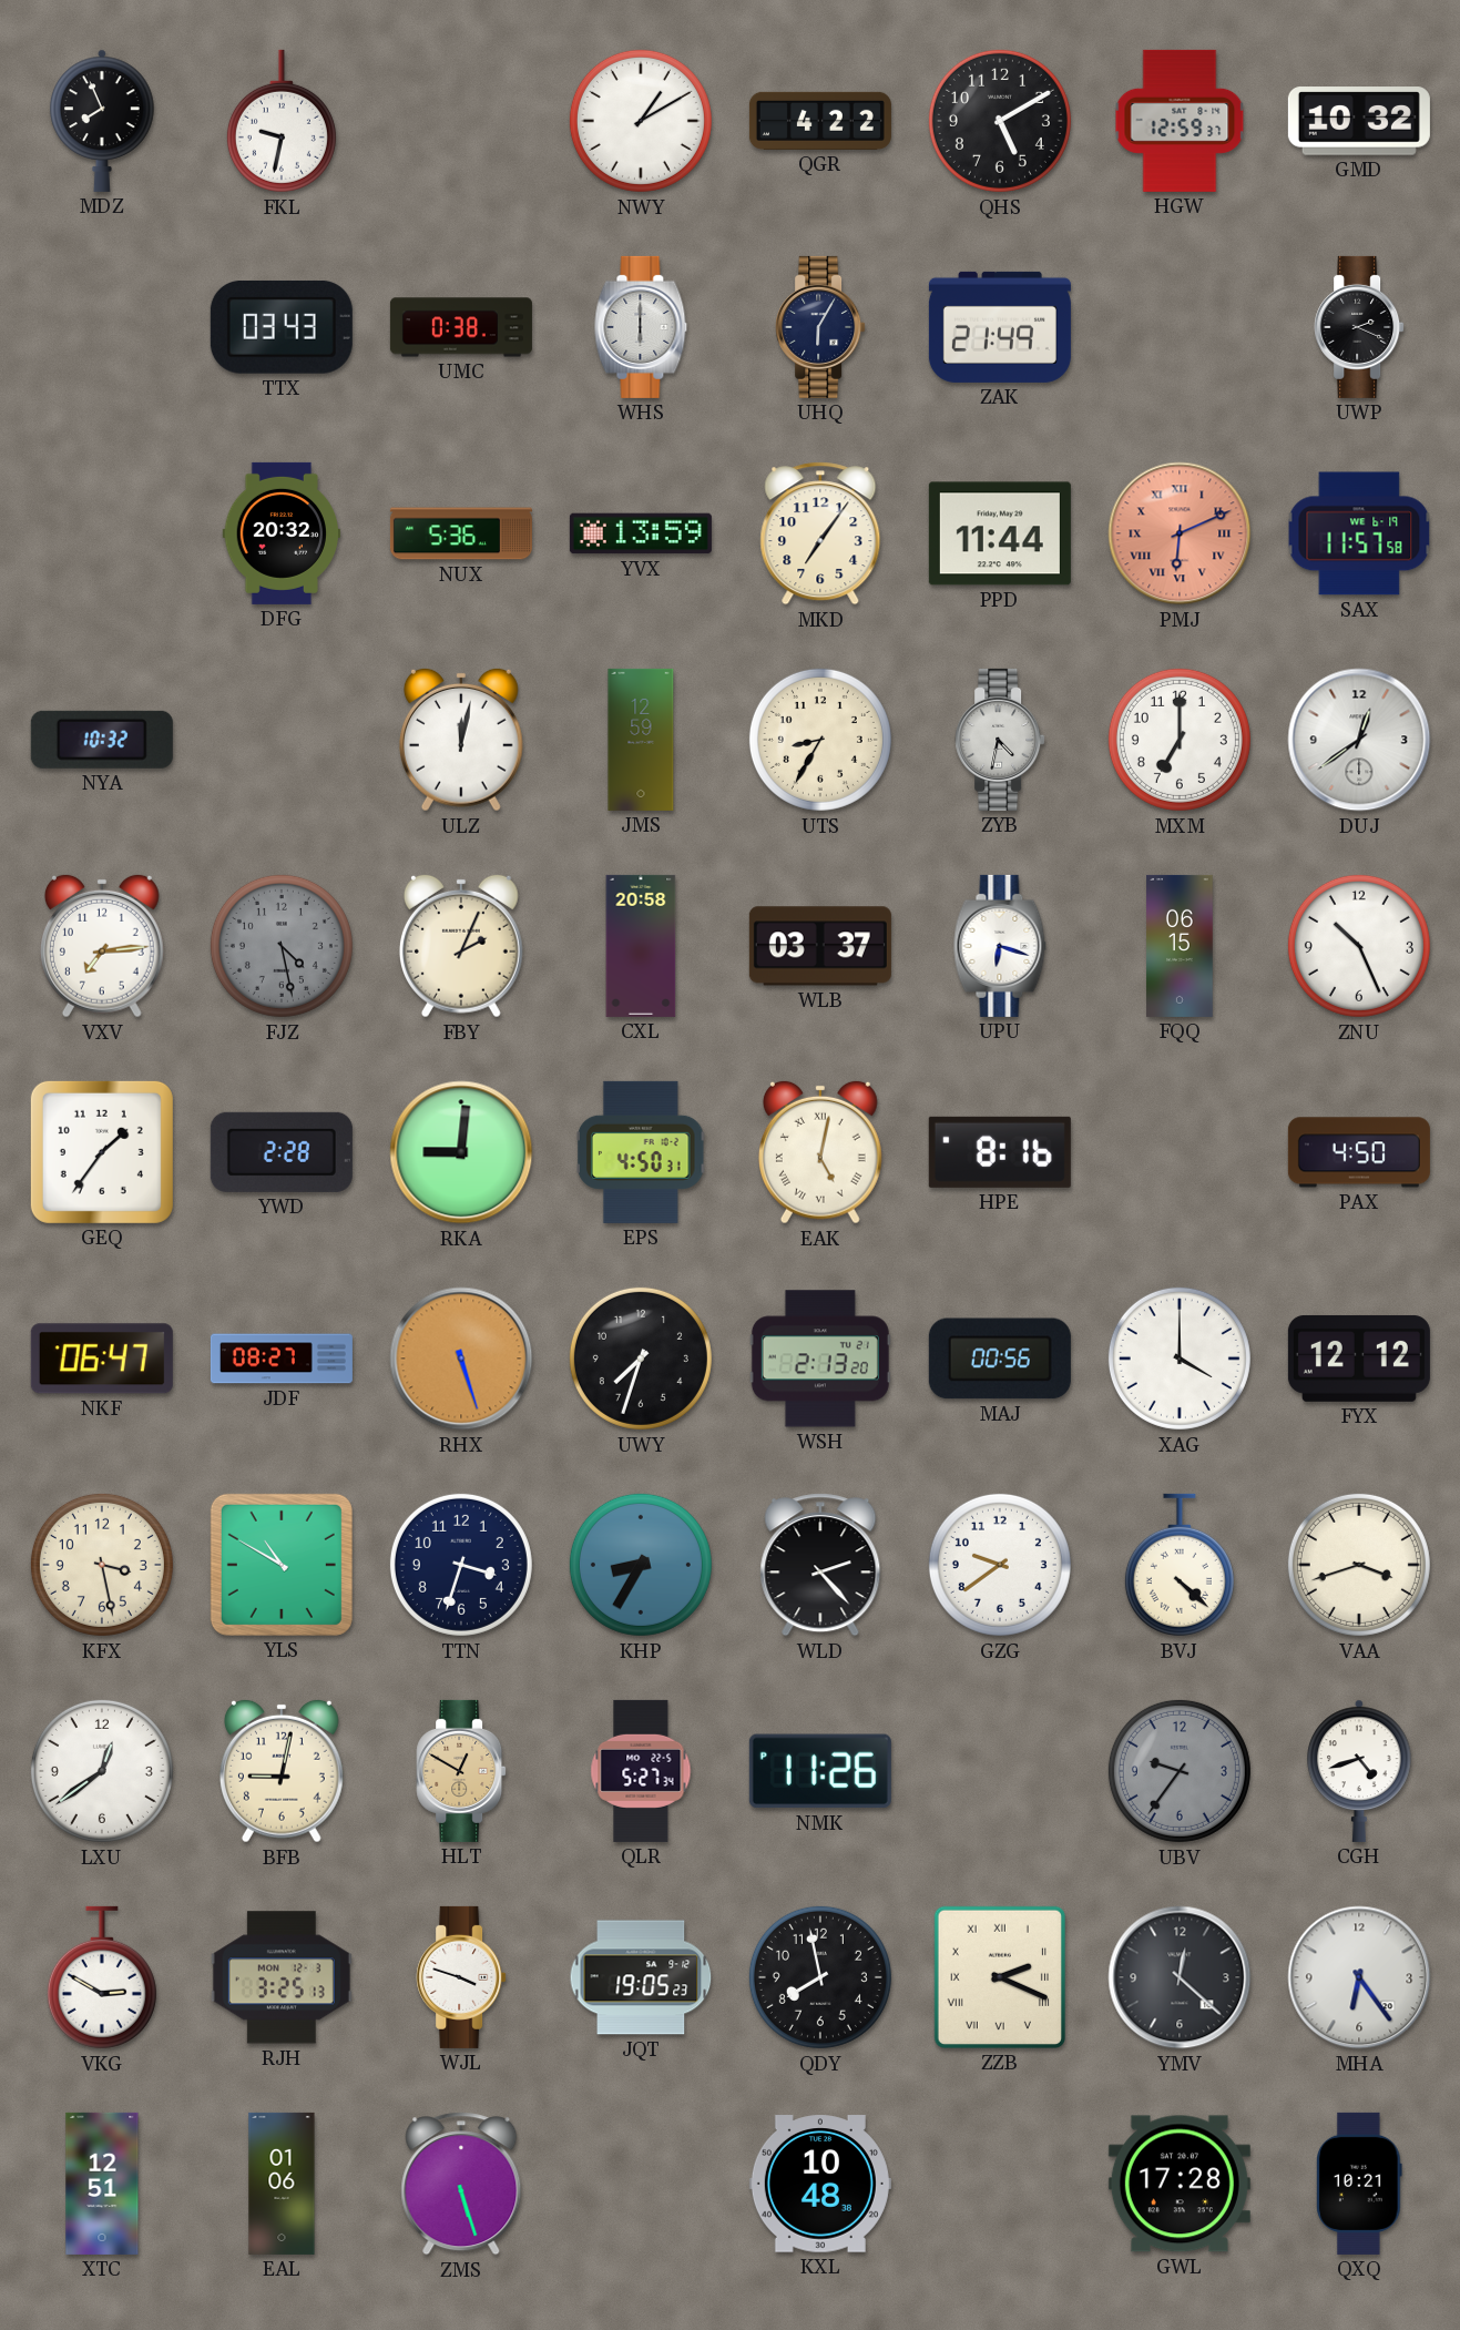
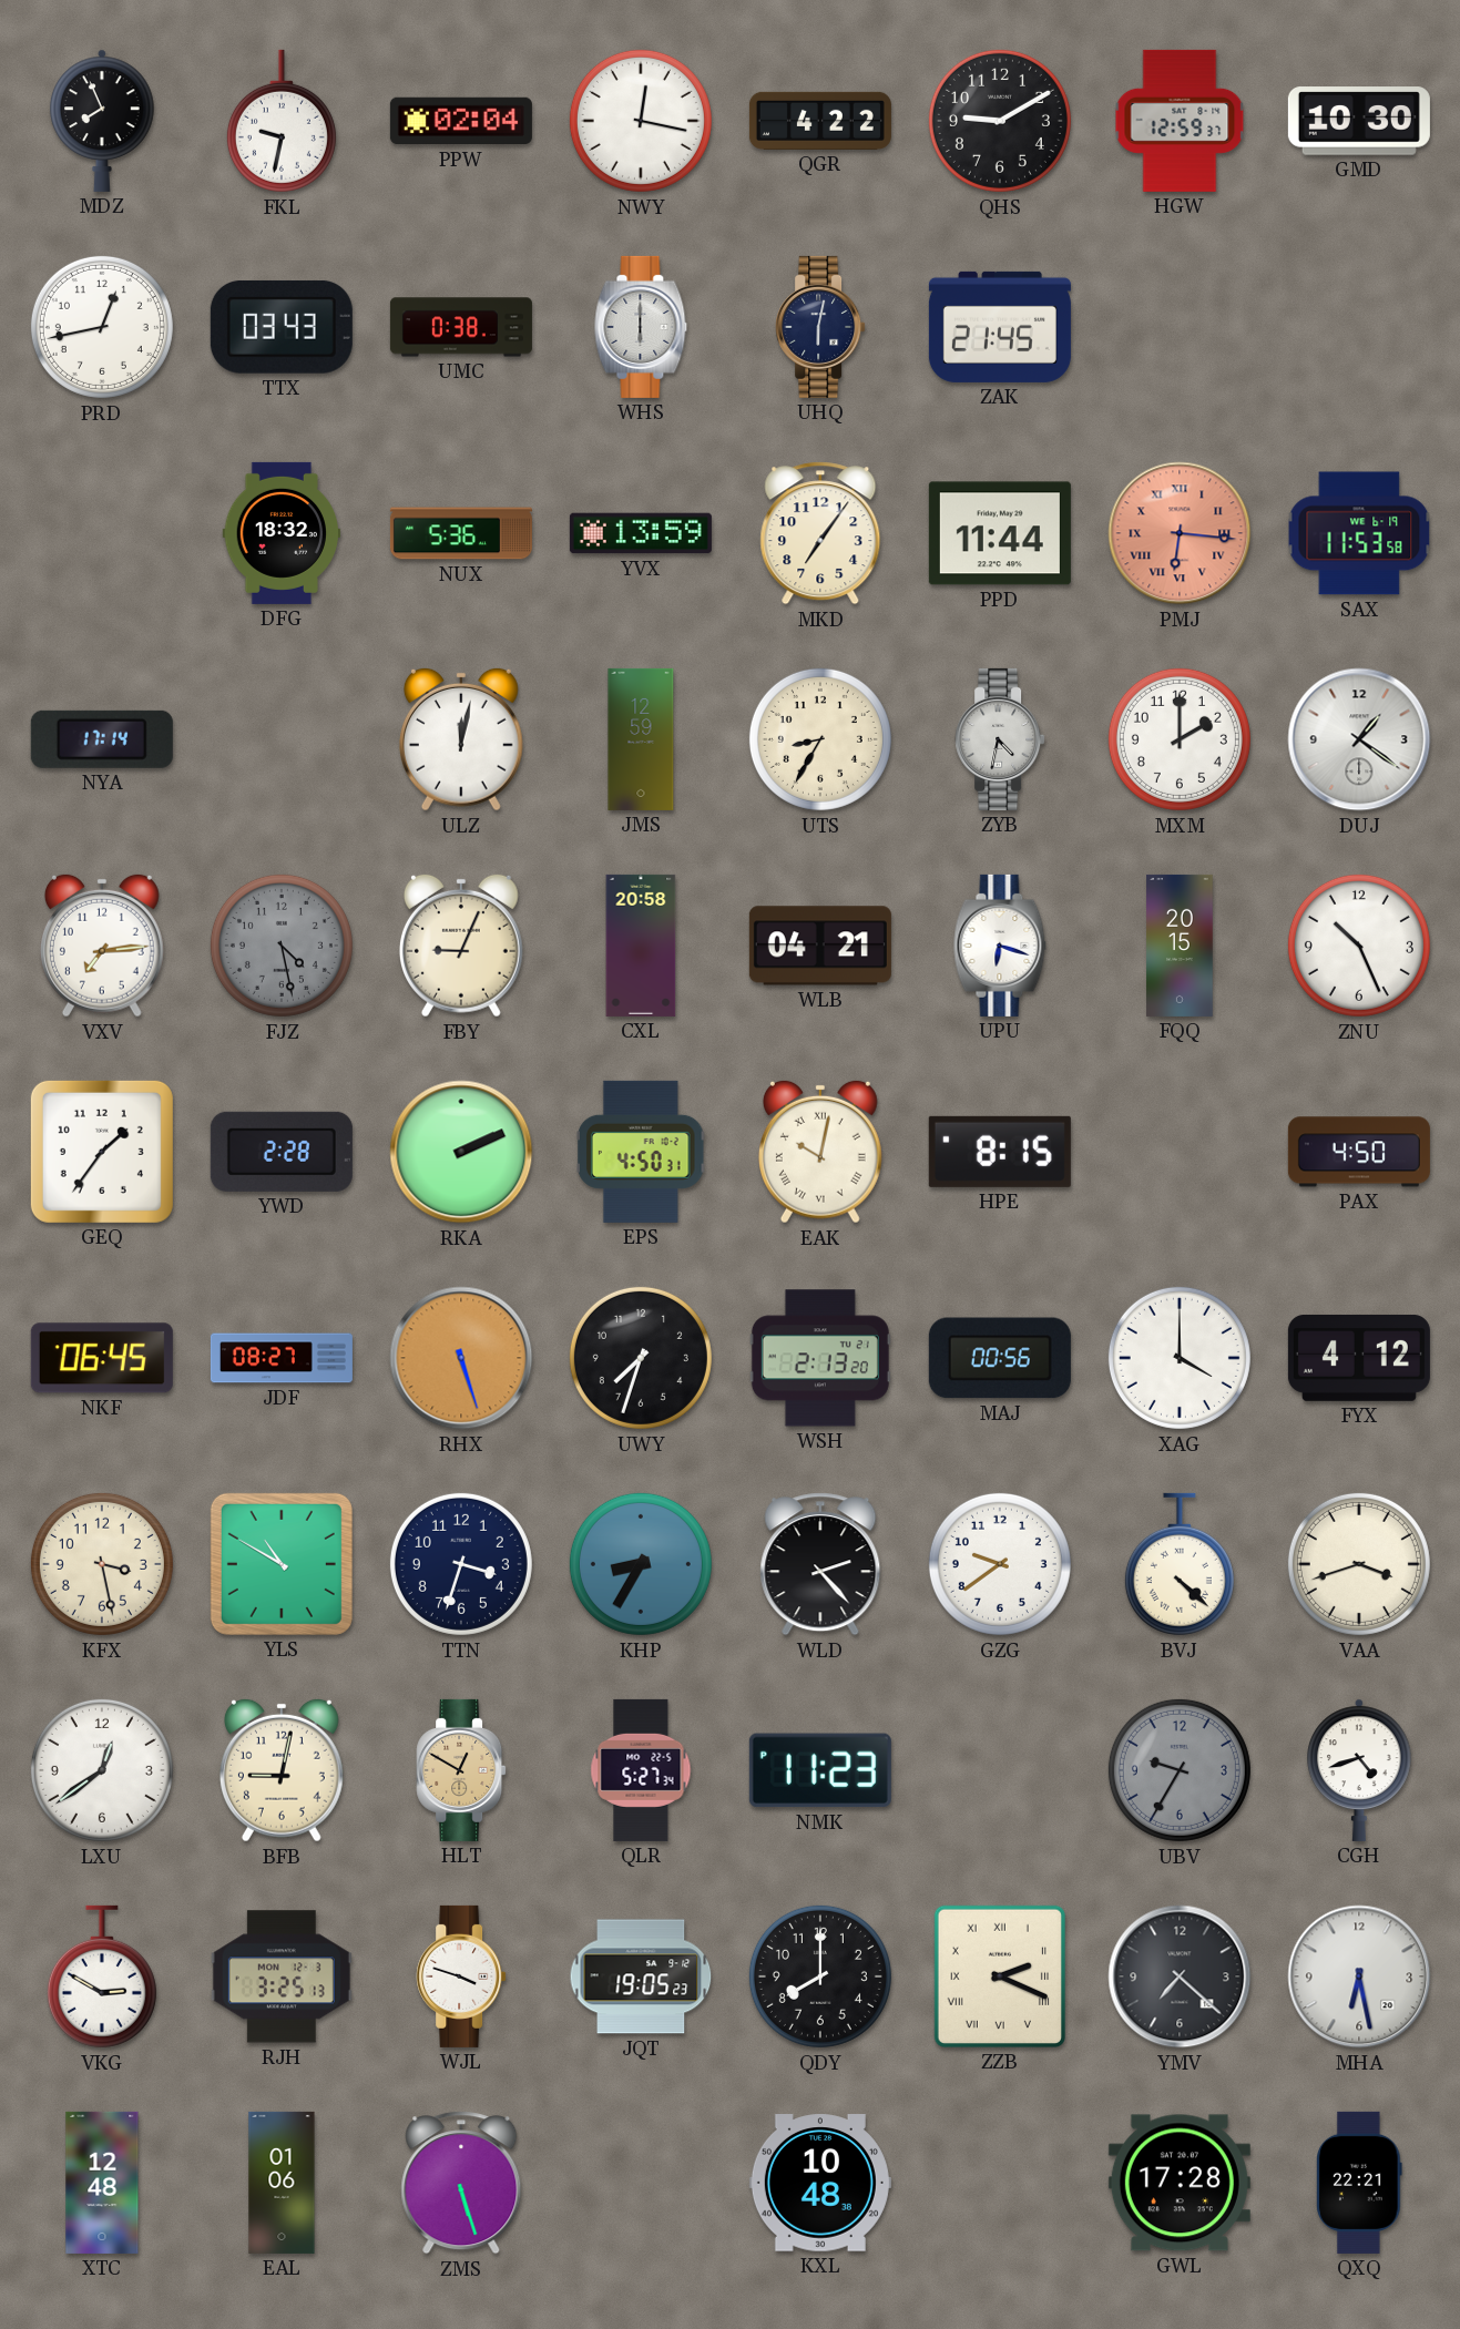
PPW: none -> 02:04 (461, 121)
NWY: 1:10 -> 12:17 (641, 121)
QHS: 5:10 -> 9:10 (1000, 121)
GMD: 10:32 -> 10:30 (1359, 121)
PRD: none -> 12:43 (102, 327)
UHQ: 6:05 -> 6:02 (820, 327)
ZAK: 21:49 -> 21:45 (1000, 327)
UWP: 2:19 -> none (1359, 327)
DFG: 20:32 -> 18:32 (282, 533)
PMJ: 6:11 -> 6:16 (1180, 533)
SAX: 11:57 -> 11:53 (1359, 533)
NYA: 10:32 -> 17:14 (102, 739)
MXM: 7:00 -> 2:00 (1180, 739)
DUJ: 12:39 -> 1:21 (1359, 739)
FBY: 2:04 -> 9:04 (461, 946)
WLB: 03:37 -> 04:21 (820, 946)
FQQ: 06:15 -> 20:15 (1180, 946)
RKA: 9:01 -> 2:11 (461, 1152)
EAK: 5:02 -> 10:02 (820, 1152)
HPE: 8:16 -> 8:15 (1000, 1152)
NKF: 06:47 -> 06:45 (102, 1358)
FYX: 12:12 -> 4:12 (1359, 1358)
NMK: 11:26 -> 11:23 (820, 1770)
UBV: 9:36 -> 9:35 (1180, 1770)
QDY: 7:58 -> 8:00 (820, 1976)
YMV: 12:22 -> 7:22 (1180, 1976)
MHA: 6:24 -> 6:28 (1359, 1976)
XTC: 12:51 -> 12:48 (102, 2183)
QXQ: 10:21 -> 22:21 (1359, 2183)
